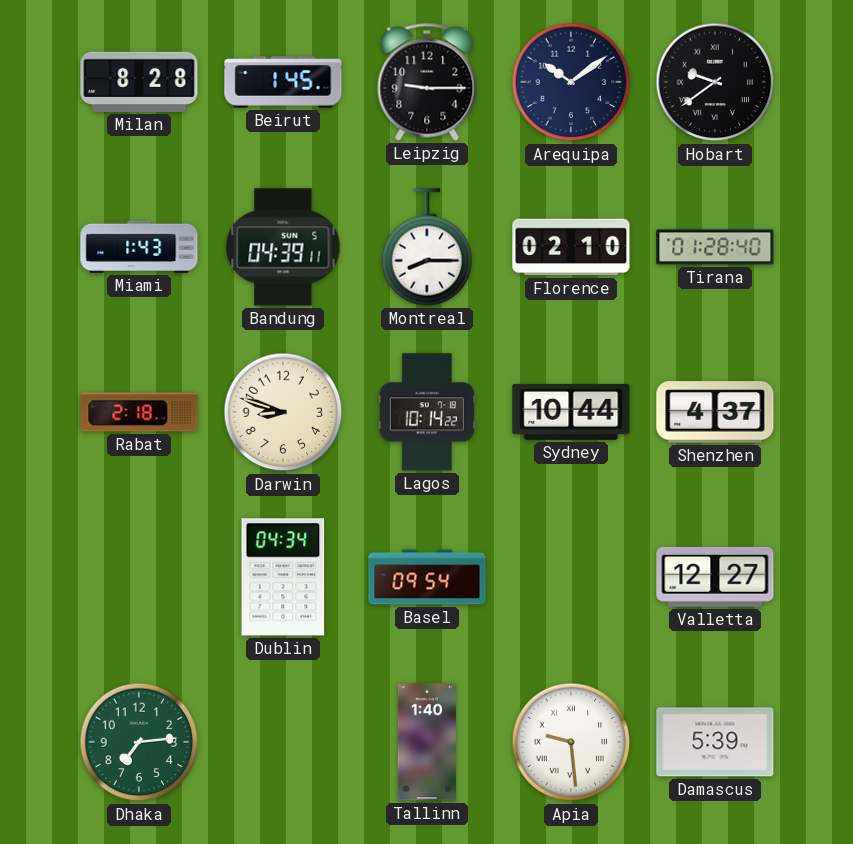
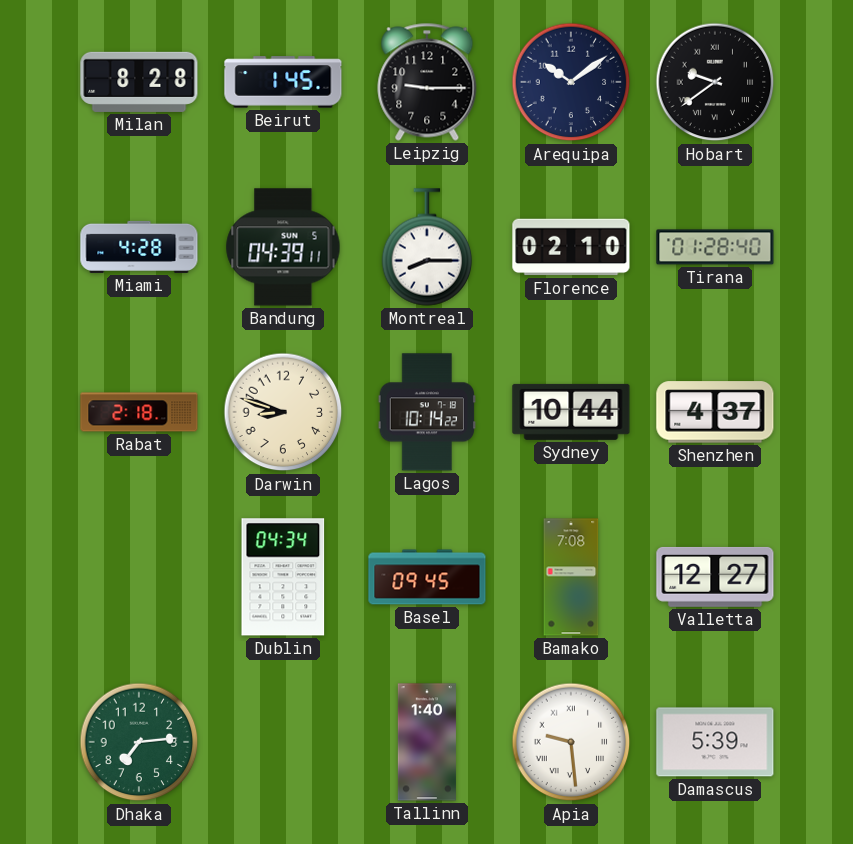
Miami: 1:43 -> 4:28 (139, 247)
Basel: 09:54 -> 09:45 (427, 577)
Bamako: none -> 7:08 (571, 577)
